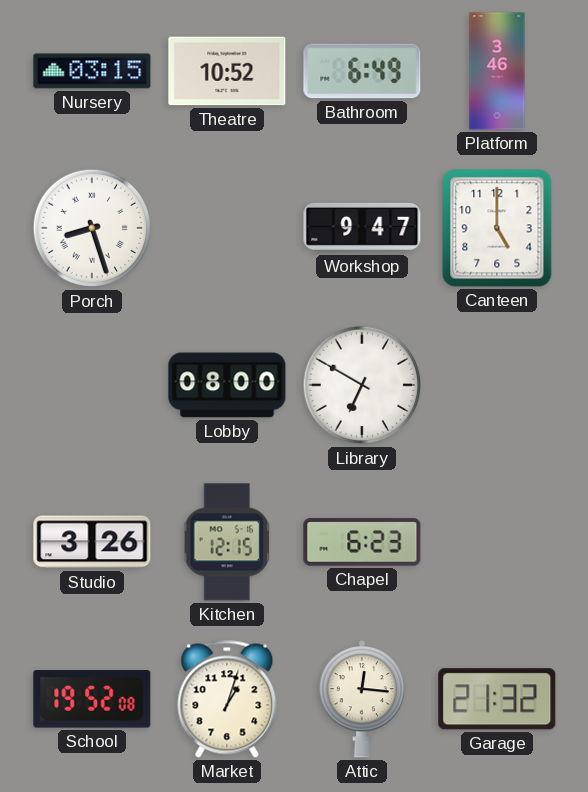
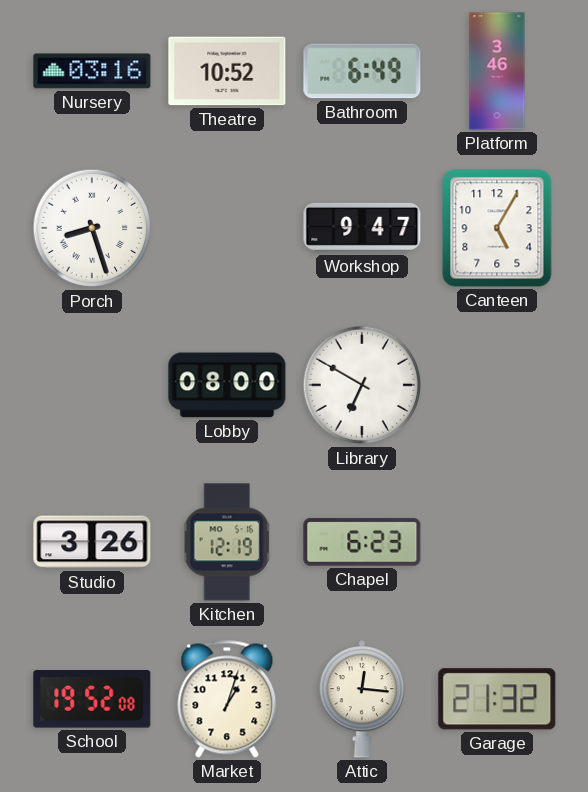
Nursery: 03:15 -> 03:16 (92, 71)
Canteen: 5:00 -> 5:05 (497, 228)
Kitchen: 12:15 -> 12:19 (227, 542)
